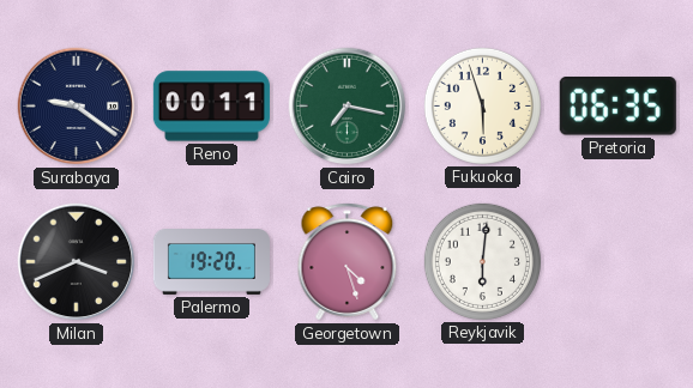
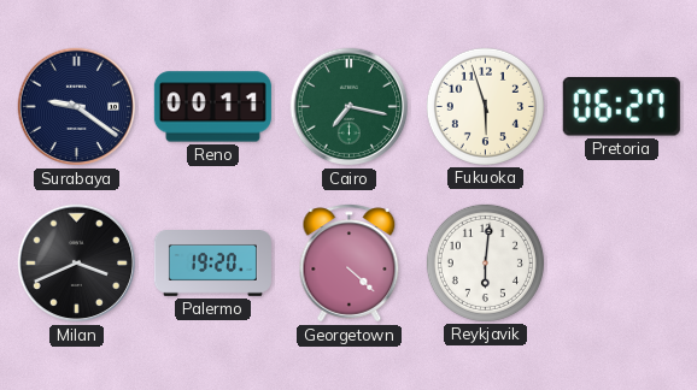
Pretoria: 06:35 -> 06:27 (621, 107)
Georgetown: 4:27 -> 4:22 (350, 264)
